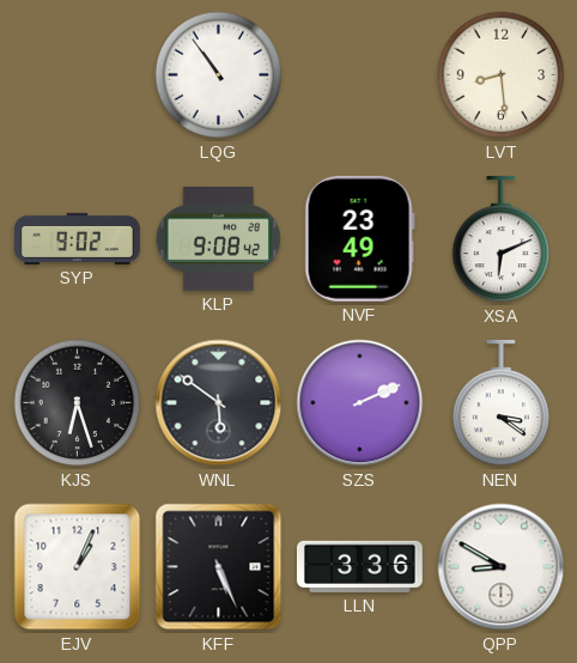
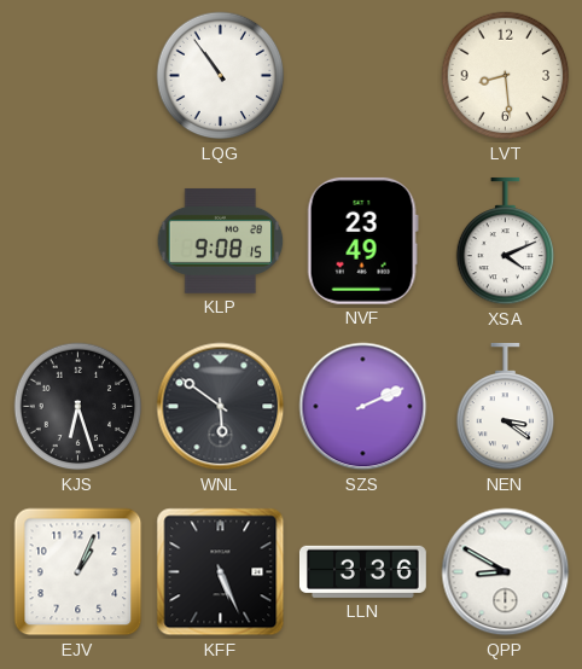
SYP: 9:02 -> none (78, 238)
KLP: 9:08:42 -> 9:08:15 (221, 240)
XSA: 6:11 -> 4:11 (506, 242)
